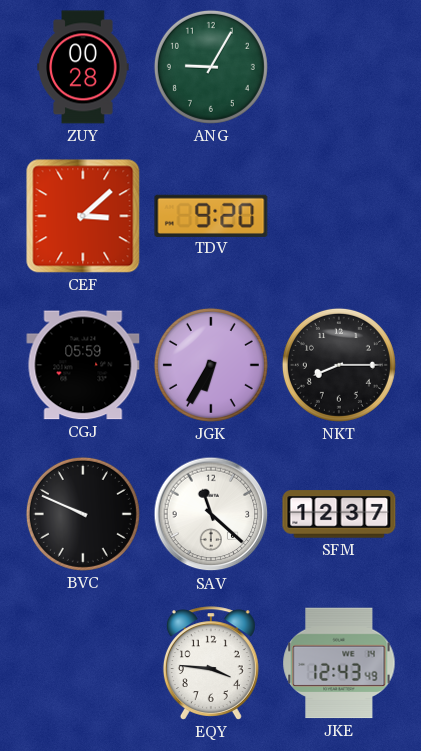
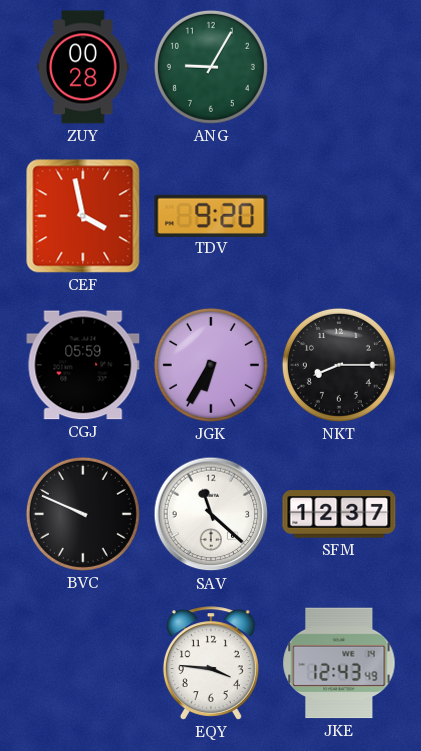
CEF: 3:08 -> 3:58 (83, 216)
